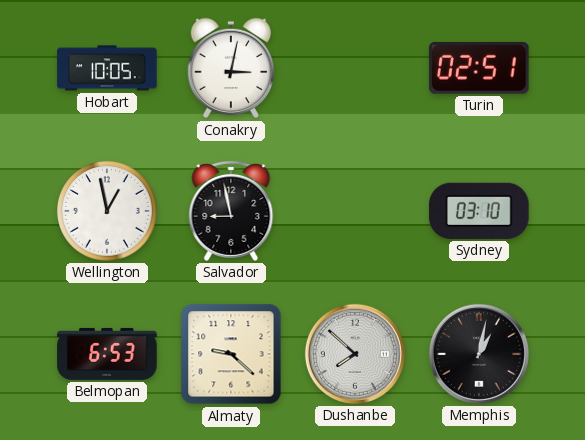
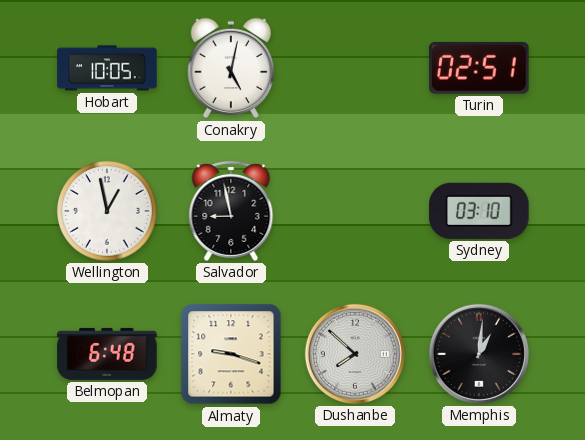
Conakry: 3:02 -> 5:02 (231, 68)
Belmopan: 6:53 -> 6:48 (107, 354)
Almaty: 9:22 -> 9:18 (231, 354)
Memphis: 1:02 -> 1:01 (479, 354)
